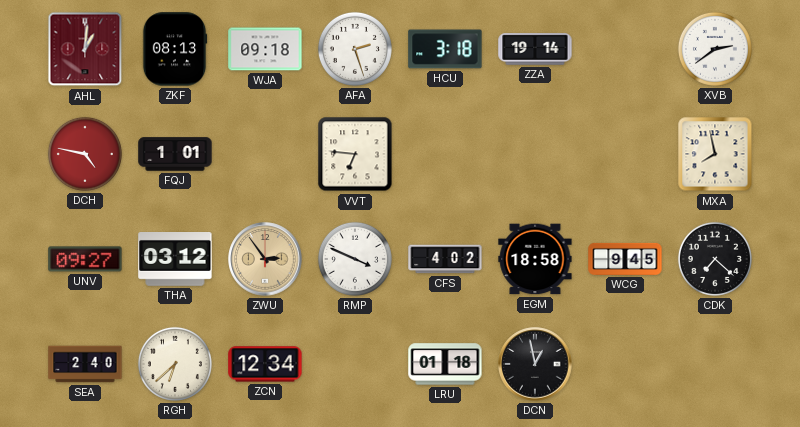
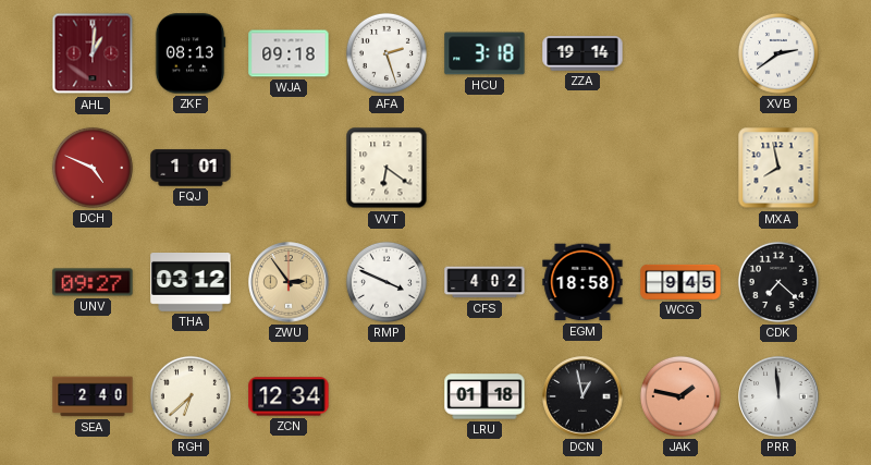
DCH: 4:47 -> 4:49 (93, 168)
VVT: 6:46 -> 6:21 (387, 168)
JAK: none -> 1:47 (680, 396)
PRR: none -> 11:59 (778, 396)
